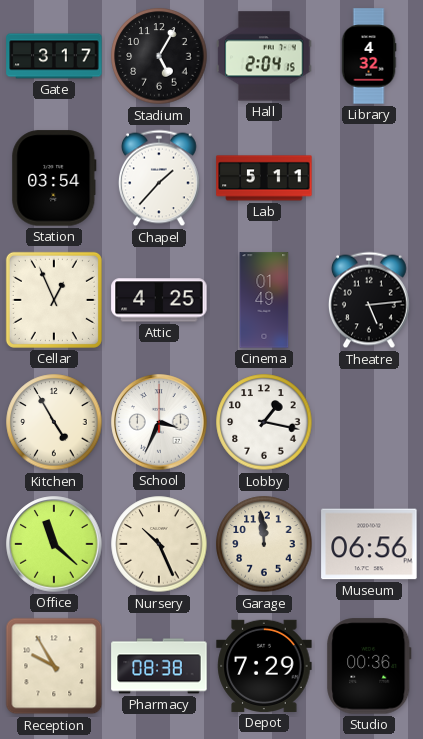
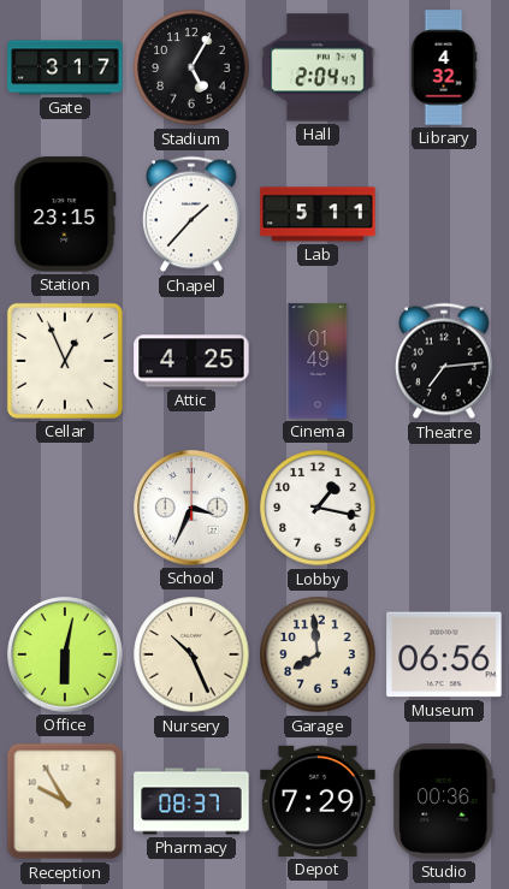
Hall: 2:04:15 -> 2:04:47 (318, 67)
Station: 03:54 -> 23:15 (65, 214)
Theatre: 5:14 -> 7:14 (444, 361)
Kitchen: 4:55 -> none (54, 422)
Office: 11:22 -> 6:02 (65, 654)
Garage: 11:59 -> 7:59 (318, 654)
Pharmacy: 08:38 -> 08:37 (191, 801)
